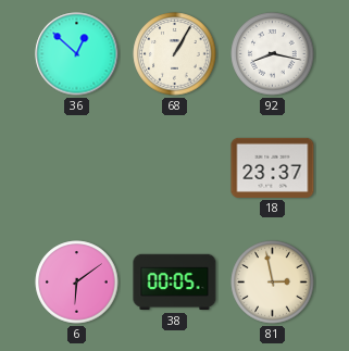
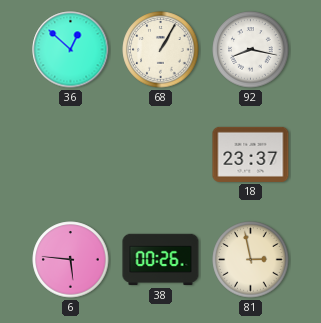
6: 6:09 -> 5:46 (71, 260)
38: 00:05 -> 00:26 (161, 260)
